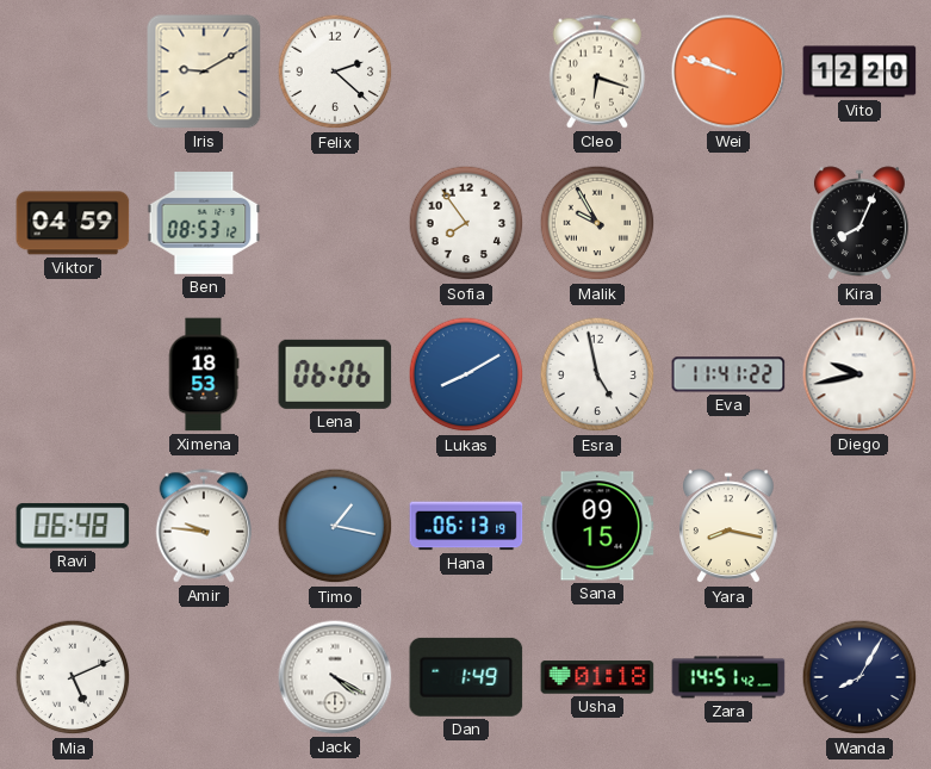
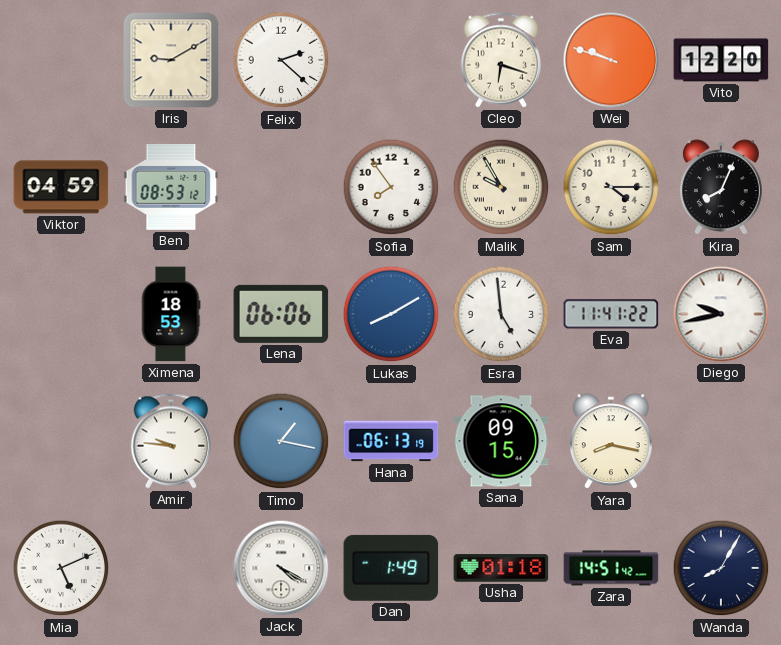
Sam: none -> 4:15 (611, 187)
Esra: 4:58 -> 4:59 (501, 314)
Ravi: 06:48 -> none (73, 526)
